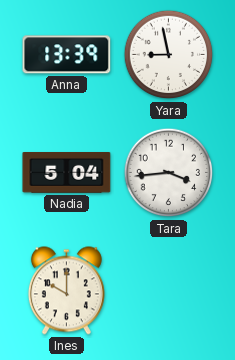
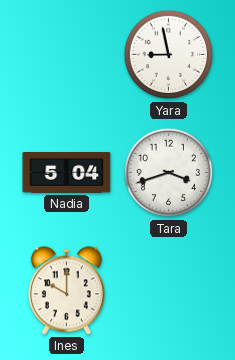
Anna: 13:39 -> none (67, 55)
Tara: 3:44 -> 3:42 (169, 173)
